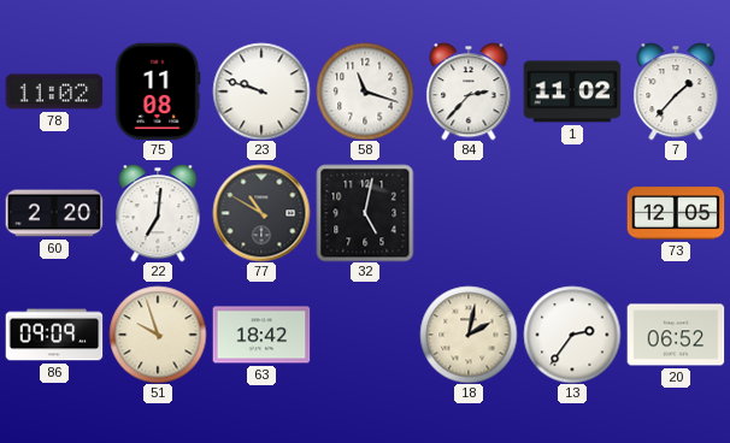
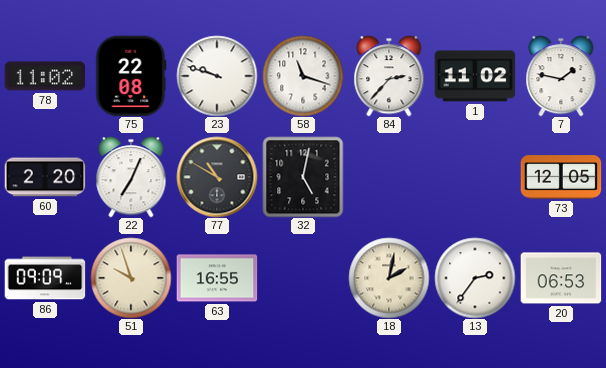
75: 11:08 -> 22:08 (131, 76)
7: 1:37 -> 1:47 (561, 76)
22: 7:01 -> 7:04 (131, 177)
63: 18:42 -> 16:55 (217, 278)
20: 06:52 -> 06:53 (561, 278)
